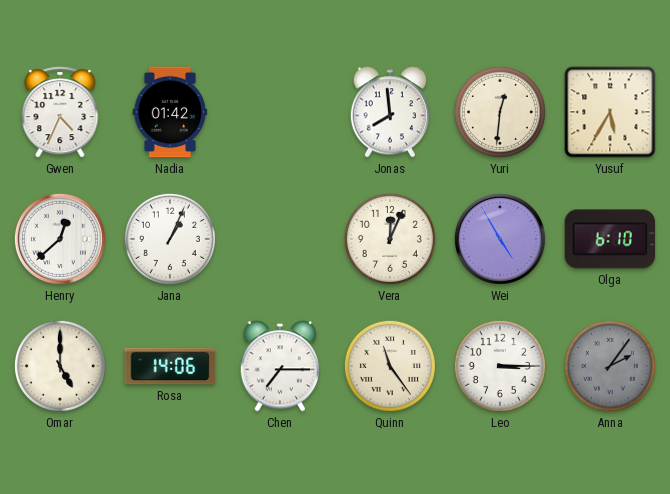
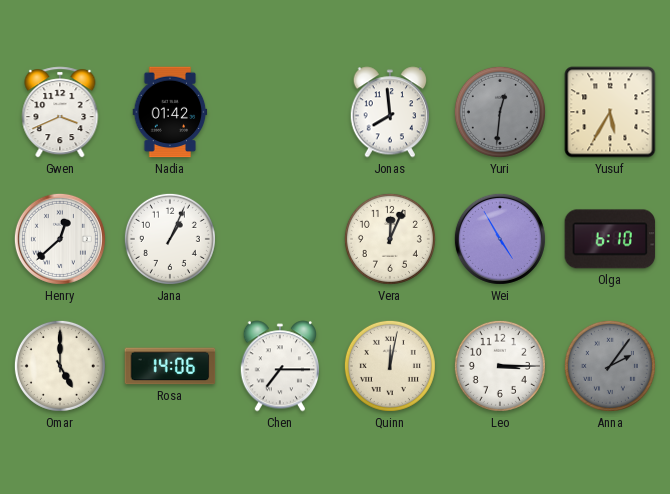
Gwen: 4:34 -> 3:41 (60, 112)
Yuri dial: cream -> grey (500, 112)
Quinn: 11:24 -> 12:02 (390, 366)
